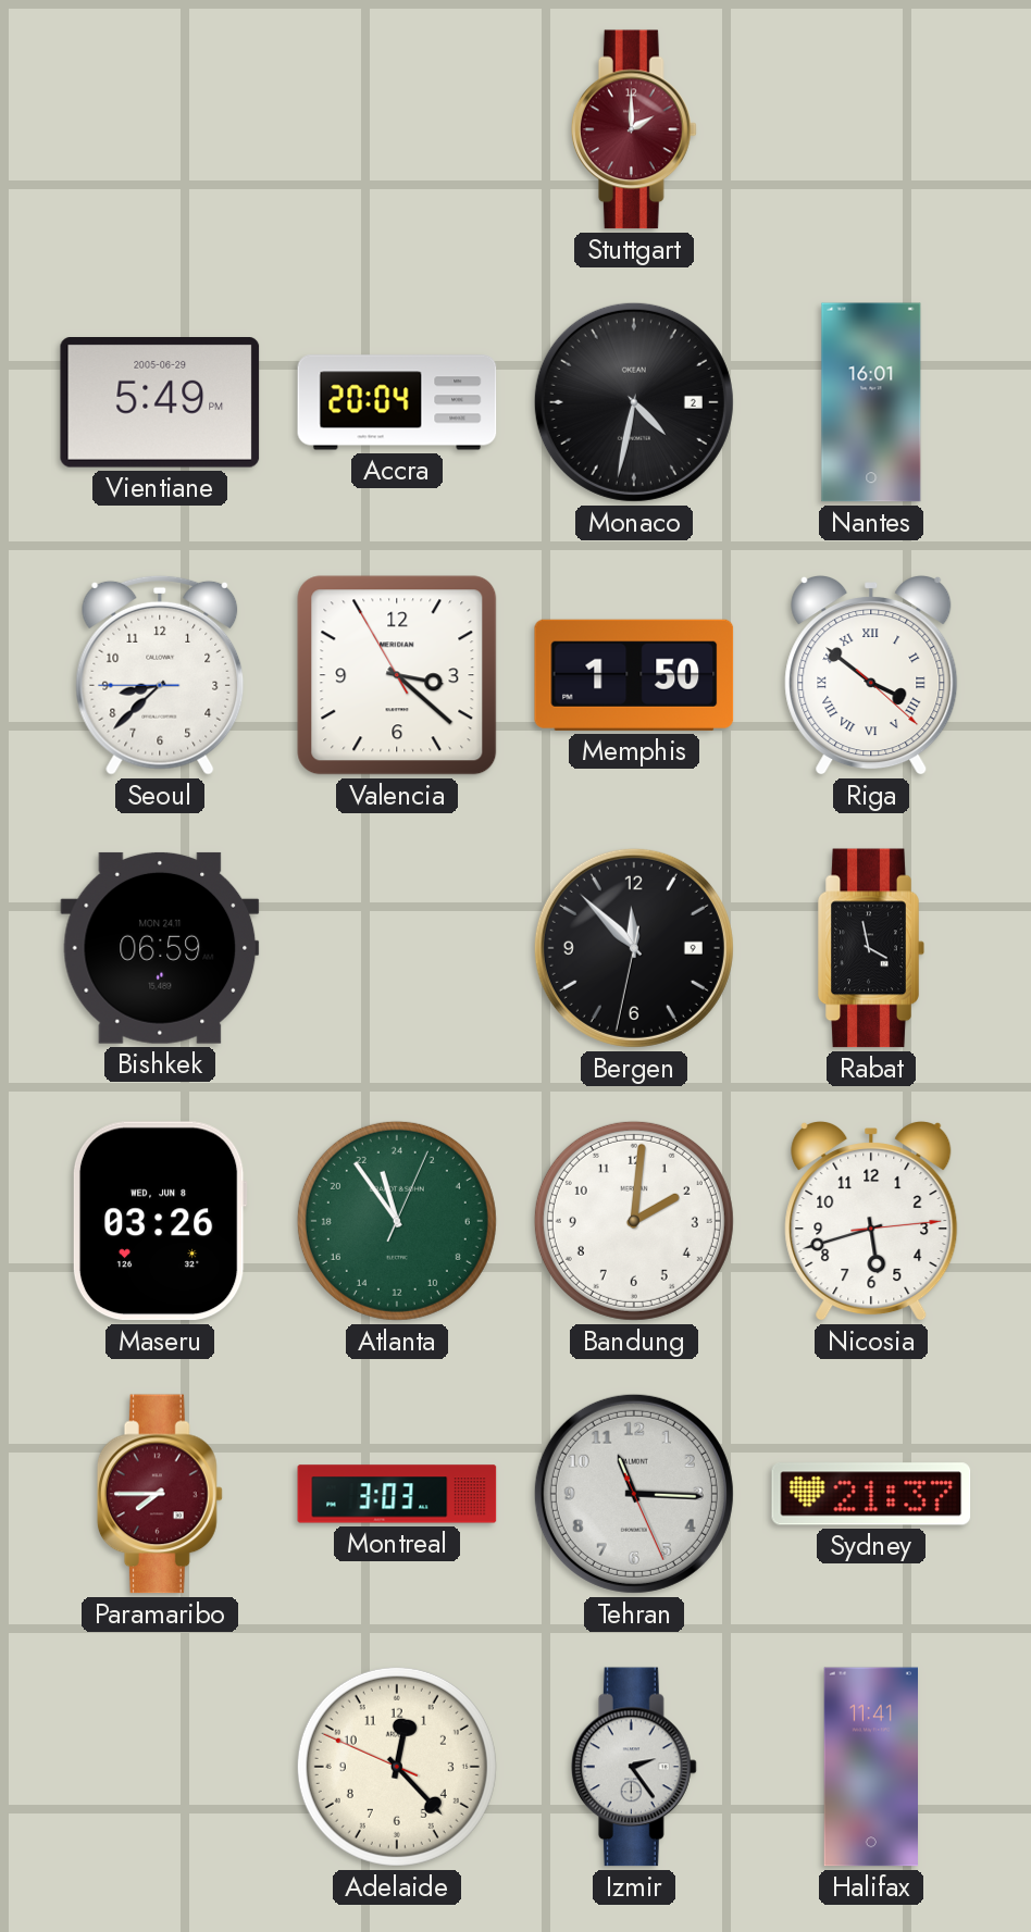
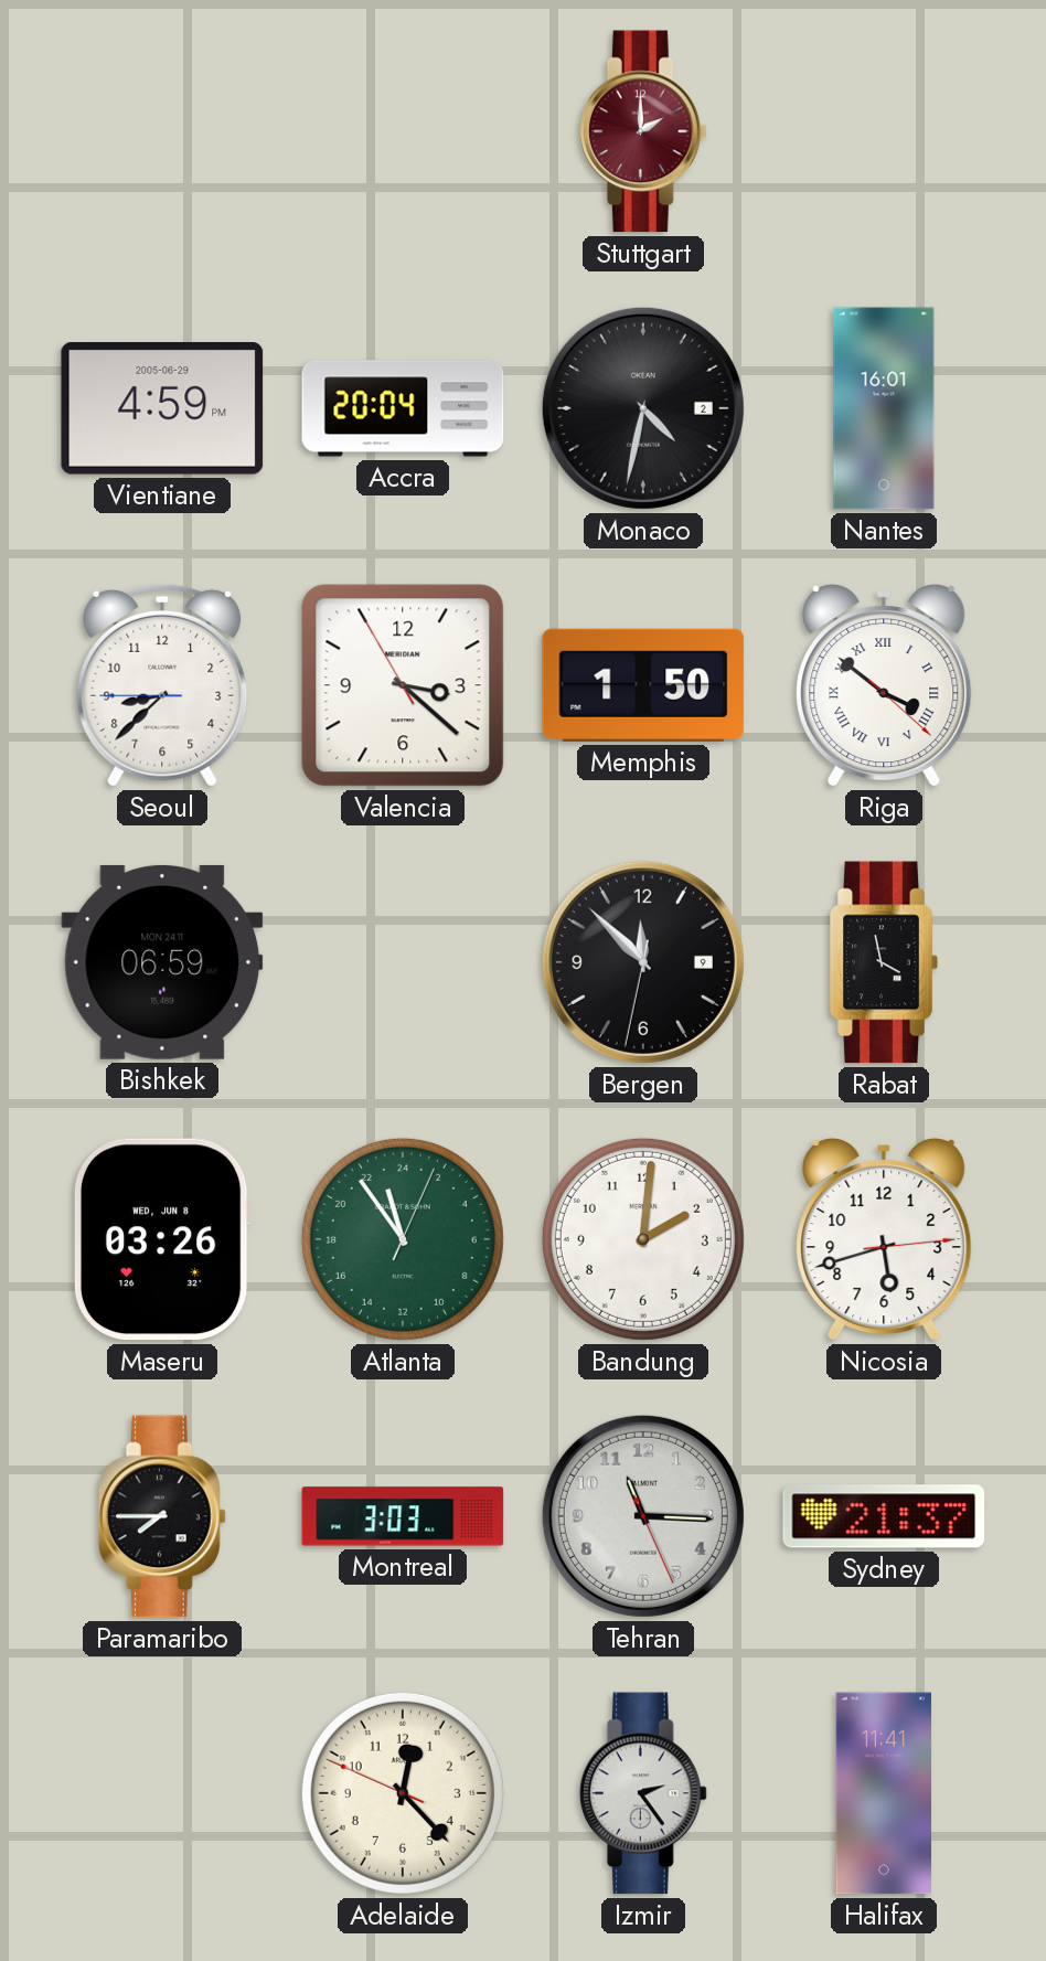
Vientiane: 5:49 -> 4:59 (162, 409)
Paramaribo dial: burgundy -> black (162, 1516)
